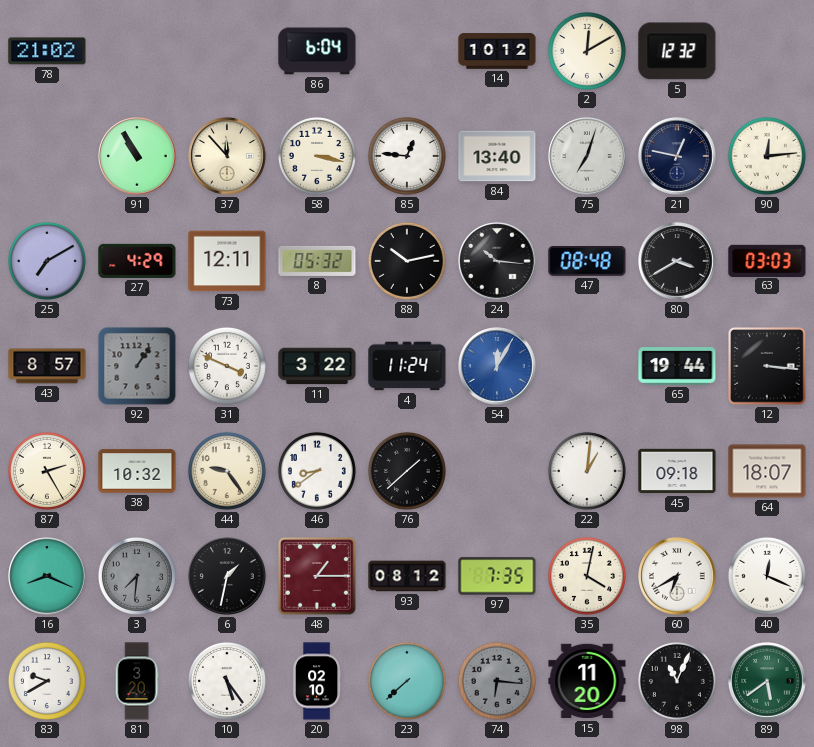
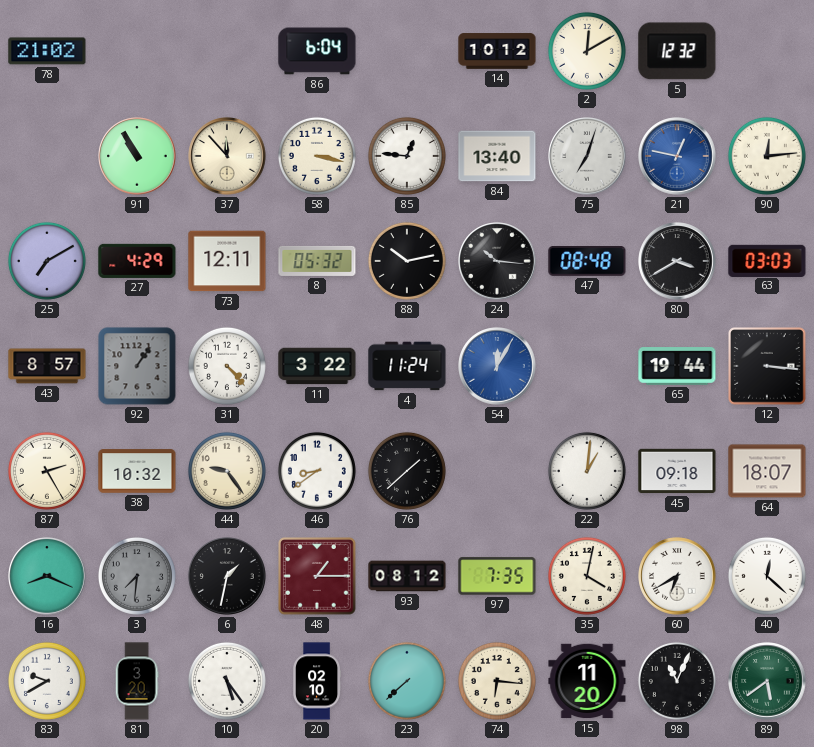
21 dial: navy -> blue (677, 156)
31: 3:49 -> 4:23 (227, 366)
40: 12:19 -> 12:22 (767, 576)
74 dial: grey -> cream (497, 681)
